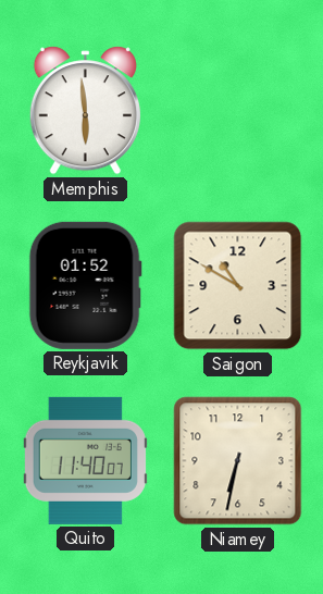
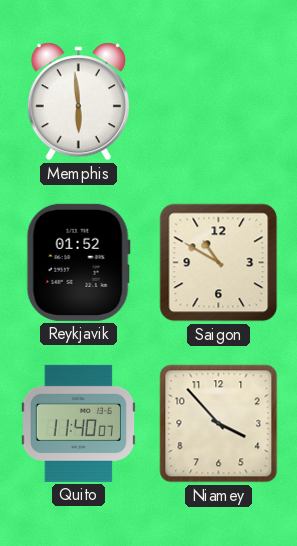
Niamey: 6:32 -> 3:53 (219, 424)
